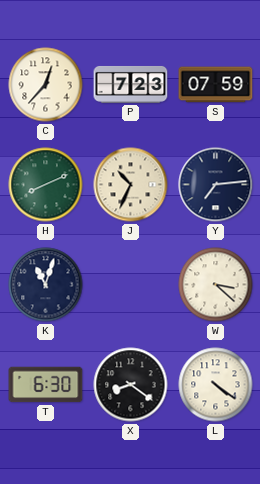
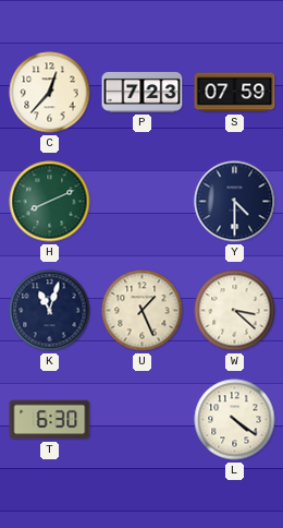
J: 10:34 -> none (131, 185)
Y: 7:14 -> 4:30 (235, 202)
U: none -> 1:26 (143, 311)
X: 8:21 -> none (131, 385)
